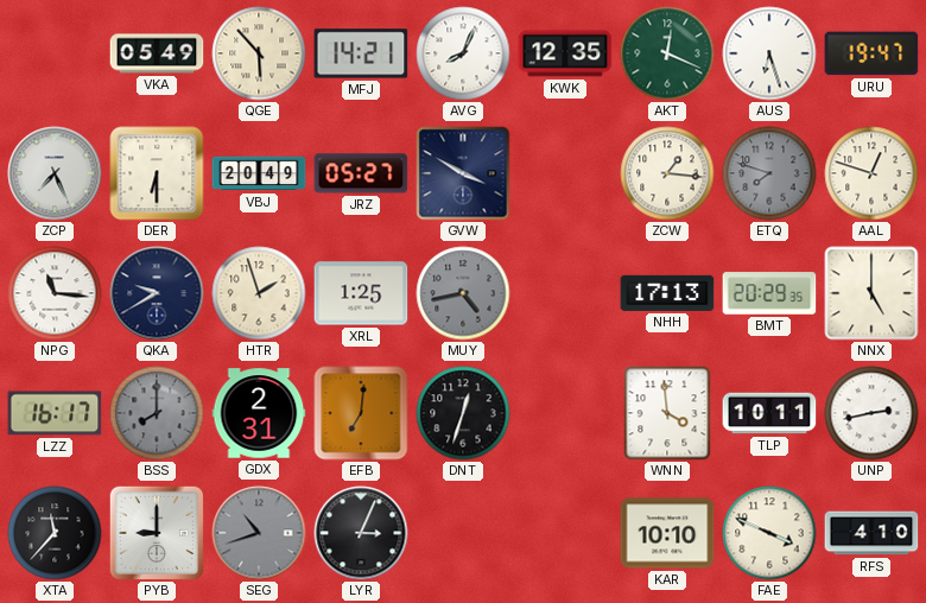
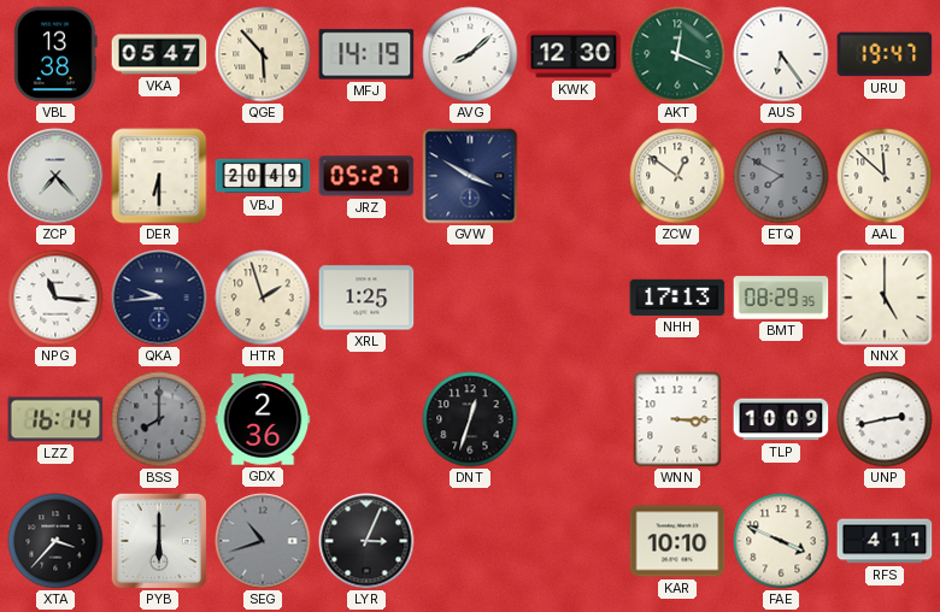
VBL: none -> 13:38 (55, 54)
VKA: 05:49 -> 05:47 (159, 54)
MFJ: 14:21 -> 14:19 (366, 54)
AVG: 8:04 -> 8:08 (470, 54)
KWK: 12:35 -> 12:30 (574, 54)
AUS: 6:27 -> 6:24 (781, 54)
ZCP: 7:26 -> 7:23 (55, 176)
ZCW: 1:16 -> 12:51 (677, 176)
ETQ: 7:48 -> 7:50 (781, 176)
AAL: 12:48 -> 11:52 (885, 176)
QKA: 9:40 -> 9:44 (159, 298)
MUY: 4:43 -> none (463, 293)
BMT: 20:29 -> 08:29 (781, 298)
LZZ: 16:17 -> 16:14 (55, 419)
GDX: 2:31 -> 2:36 (263, 419)
EFB: 7:01 -> none (361, 413)
WNN: 3:59 -> 3:15 (677, 419)
TLP: 10:11 -> 10:09 (781, 419)
XTA: 11:37 -> 3:37 (55, 541)
PYB: 9:00 -> 6:00 (159, 541)
RFS: 4:10 -> 4:11 (885, 541)
